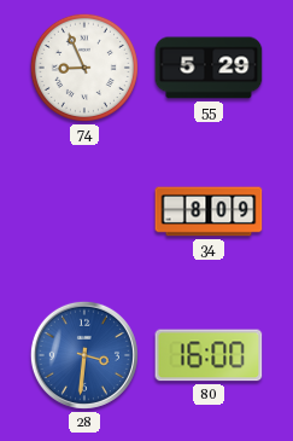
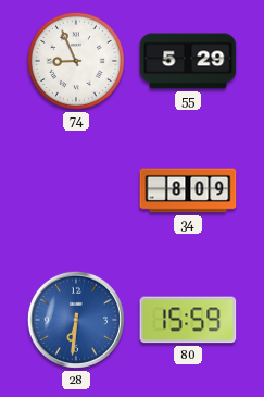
28: 3:31 -> 6:31 (76, 320)
80: 16:00 -> 15:59 (188, 320)
